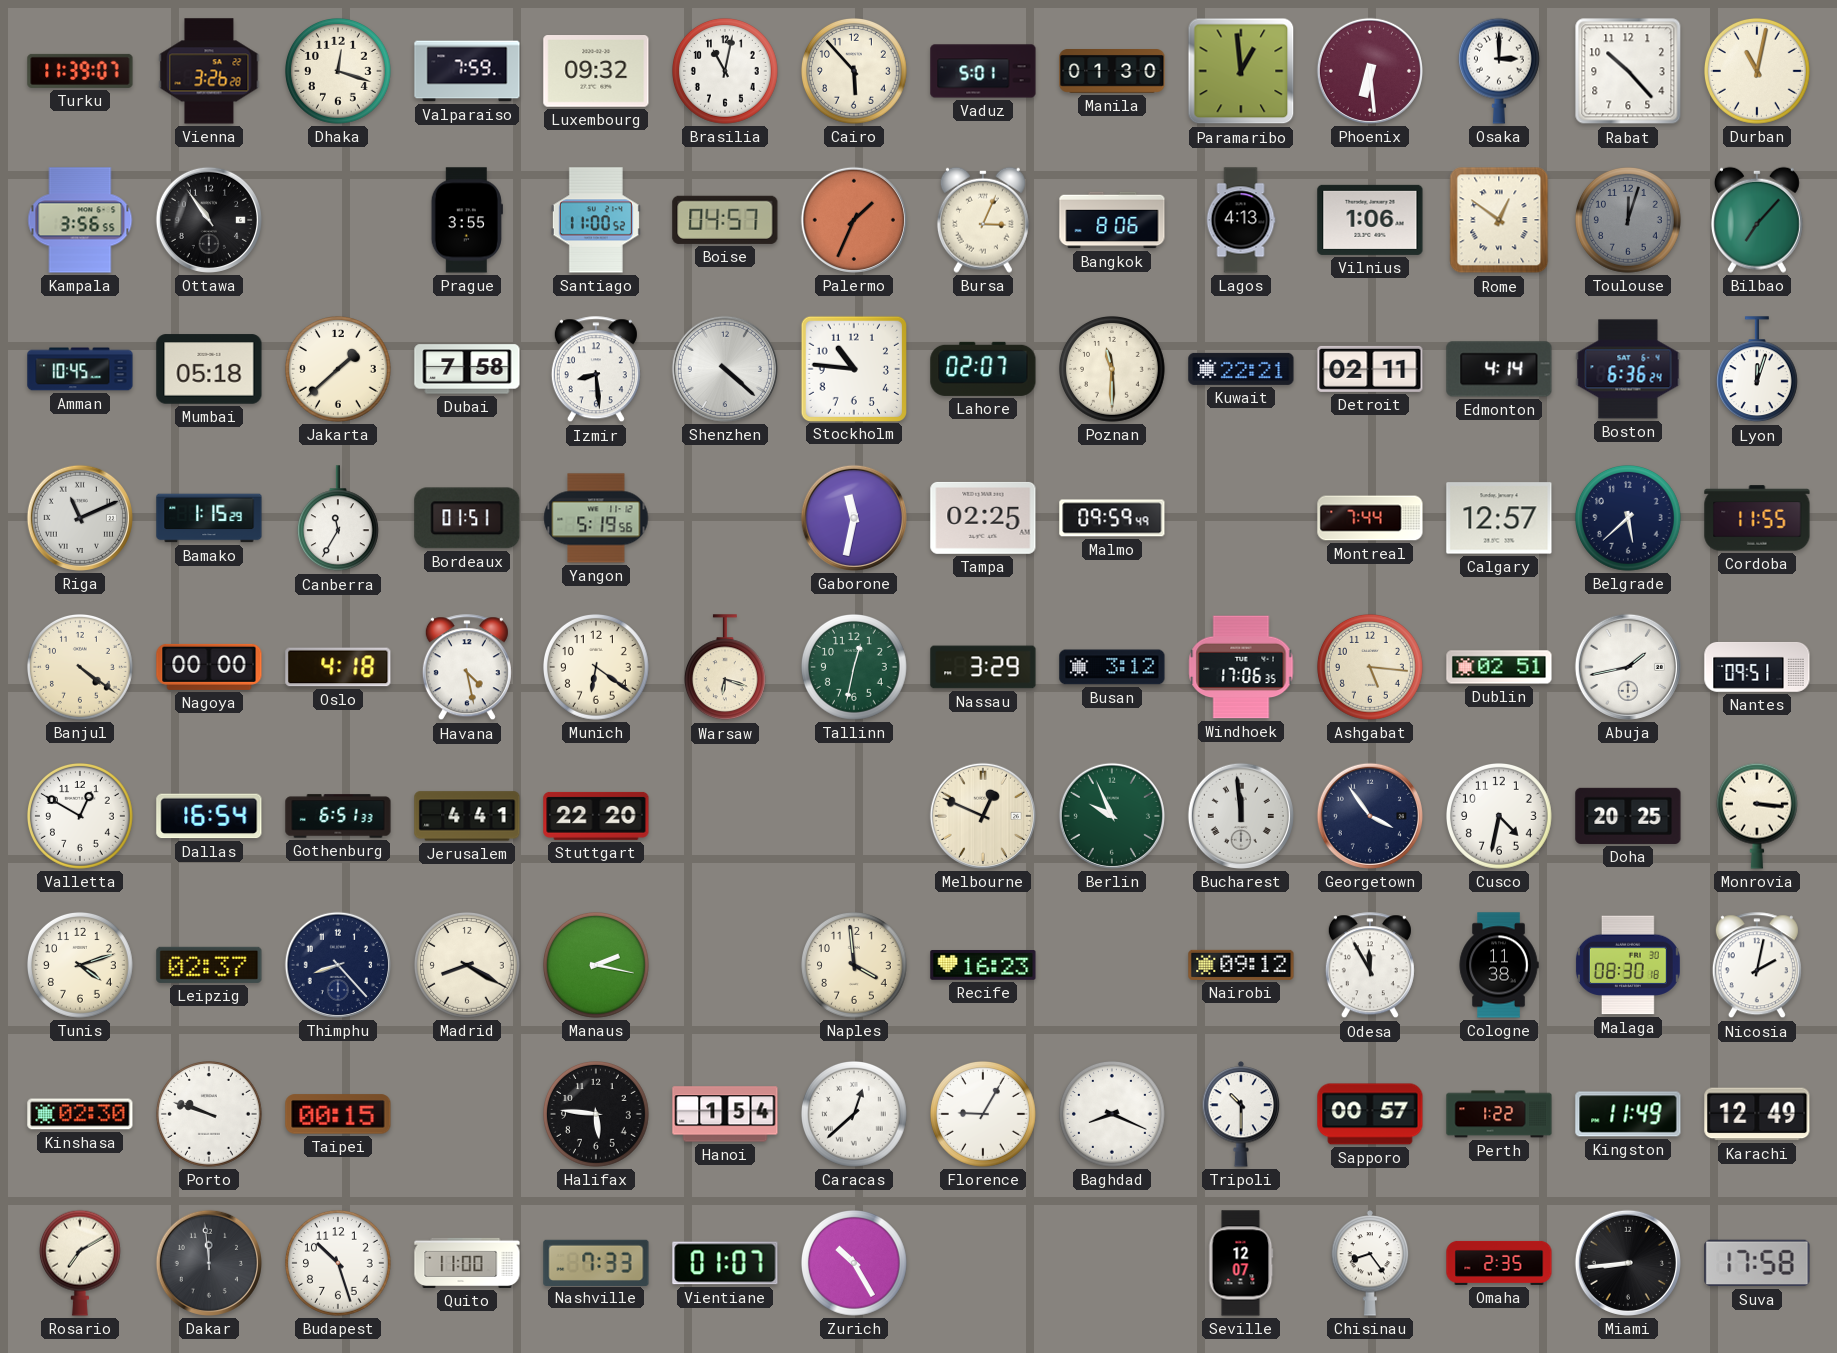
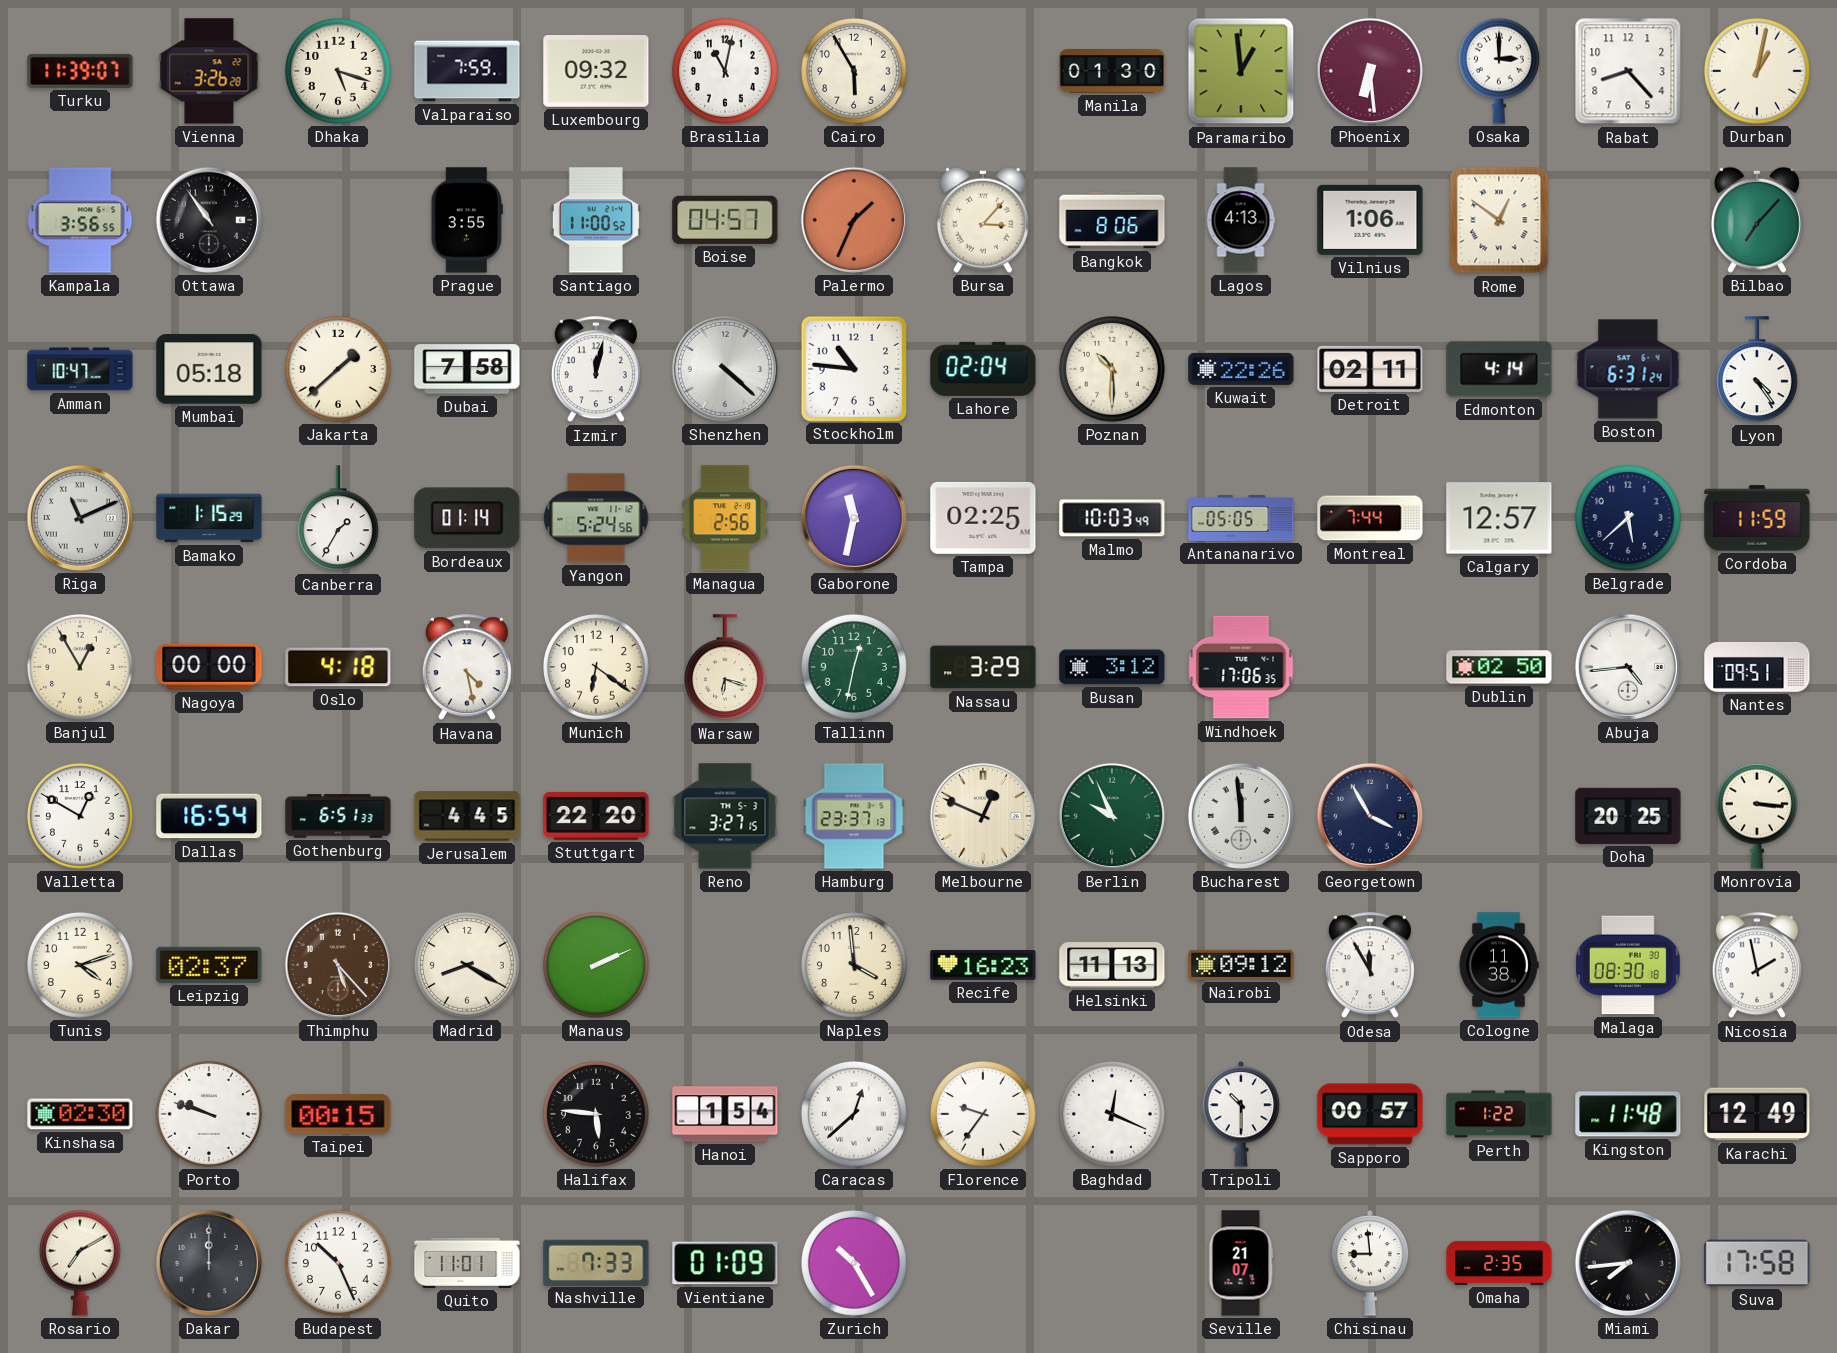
Dhaka: 12:18 -> 5:18 (339, 72)
Cairo: 5:53 -> 5:55 (855, 72)
Vaduz: 5:01 -> none (983, 71)
Rabat: 10:23 -> 8:23 (1628, 71)
Durban: 11:02 -> 1:02 (1758, 72)
Bursa: 3:04 -> 3:07 (983, 220)
Toulouse: 12:03 -> none (1629, 221)
Amman: 10:45 -> 10:47 (80, 369)
Izmir: 8:29 -> 12:02 (596, 370)
Lahore: 02:07 -> 02:04 (983, 369)
Poznan: 11:30 -> 10:30 (1113, 370)
Kuwait: 22:21 -> 22:26 (1241, 369)
Boston: 6:36 -> 6:31 (1628, 369)
Lyon: 12:03 -> 4:24 (1757, 370)
Canberra: 11:35 -> 1:35 (338, 519)
Bordeaux: 01:51 -> 01:14 (467, 518)
Yangon: 5:19 -> 5:24 (596, 518)
Managua: none -> 2:56 (725, 518)
Malmo: 09:59 -> 10:03 (1112, 518)
Antananarivo: none -> 05:05 (1241, 518)
Cordoba: 11:55 -> 11:59 (1757, 518)
Banjul: 4:21 -> 12:55 (81, 668)
Ashgabat: 5:16 -> none (1371, 668)
Dublin: 02:51 -> 02:50 (1499, 667)
Abuja: 1:43 -> 4:44 (1628, 667)
Jerusalem: 4:41 -> 4:45 (467, 816)
Reno: none -> 3:27 (725, 816)
Hamburg: none -> 23:37 (854, 816)
Georgetown: 3:54 -> 3:55 (1370, 816)
Cusco: 4:32 -> none (1500, 817)
Thimphu: 8:23 -> 5:23 (338, 965)
Thimphu dial: navy -> brown (338, 965)
Manaus: 2:17 -> 2:11 (597, 966)
Helsinki: none -> 11:13 (1112, 965)
Nicosia: 2:02 -> 1:58 (1757, 966)
Florence: 9:05 -> 9:36 (984, 1115)
Baghdad: 8:19 -> 12:19 (1113, 1115)
Kingston: 11:49 -> 11:48 (1628, 1114)
Dakar: 11:59 -> 12:00 (209, 1263)
Budapest: 10:27 -> 10:26 (339, 1264)
Quito: 11:00 -> 11:01 (467, 1263)
Vientiane: 01:07 -> 01:09 (725, 1263)
Seville: 12:07 -> 21:07 (1241, 1263)
Chisinau: 8:24 -> 8:59 (1370, 1263)
Miami: 8:44 -> 7:44 (1628, 1263)
